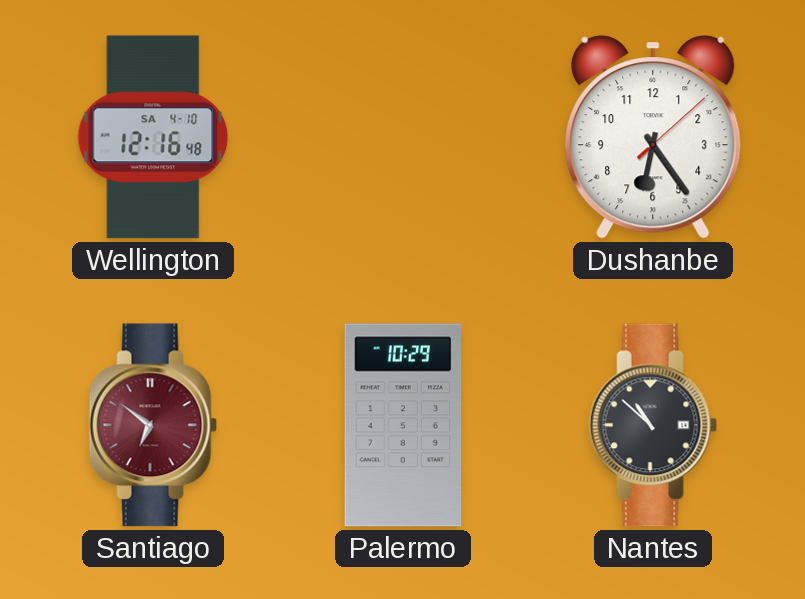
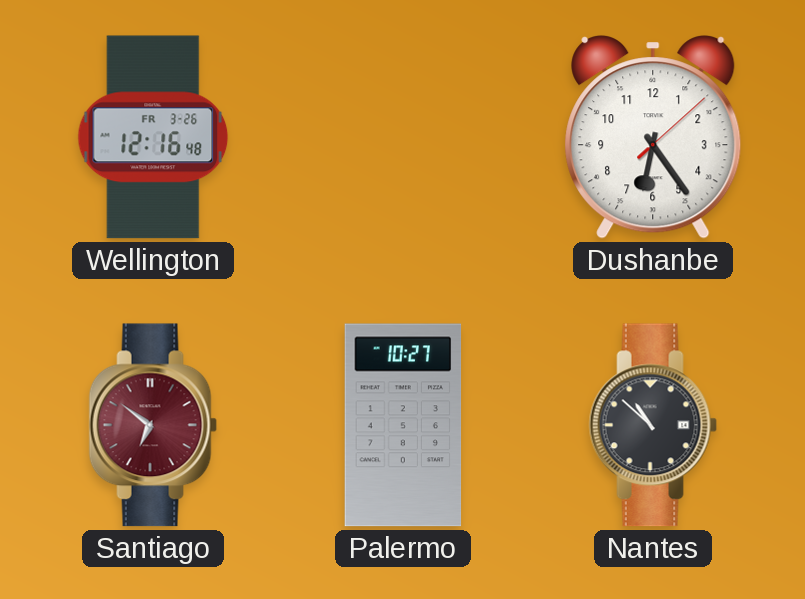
Wellington date: SA 4-10 -> FR 3-26 (153, 137)
Palermo: 10:29 -> 10:27 (403, 425)
